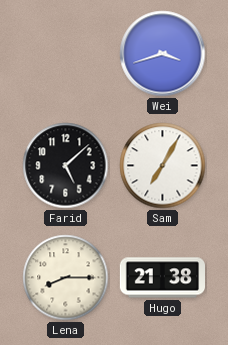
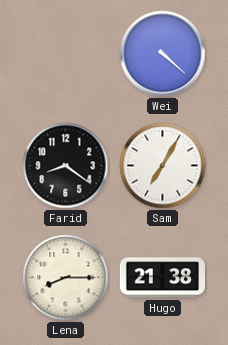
Wei: 3:42 -> 4:22 (163, 54)
Farid: 5:08 -> 8:21 (66, 166)
